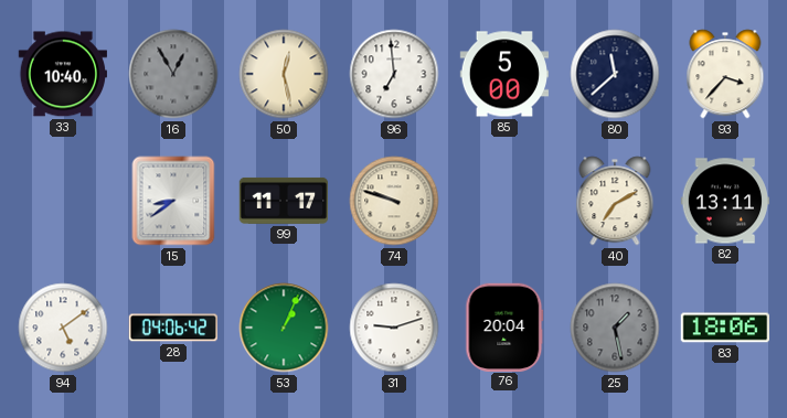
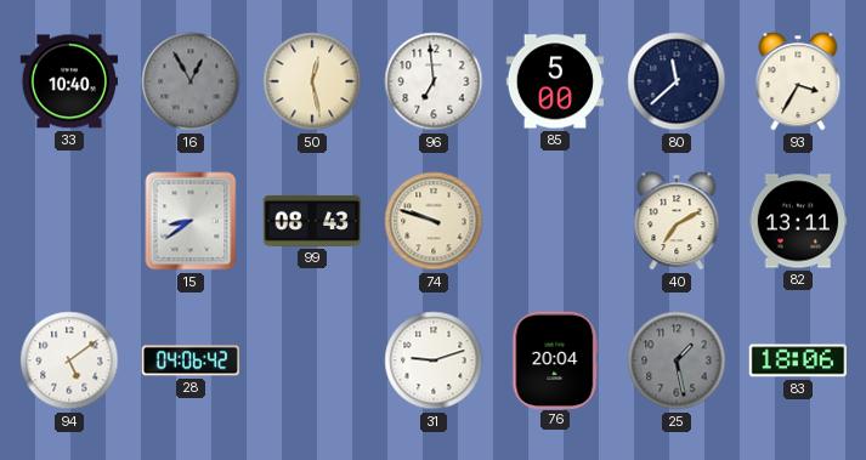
93: 3:37 -> 3:35 (798, 81)
99: 11:17 -> 08:43 (312, 221)
53: 1:04 -> none (284, 328)
